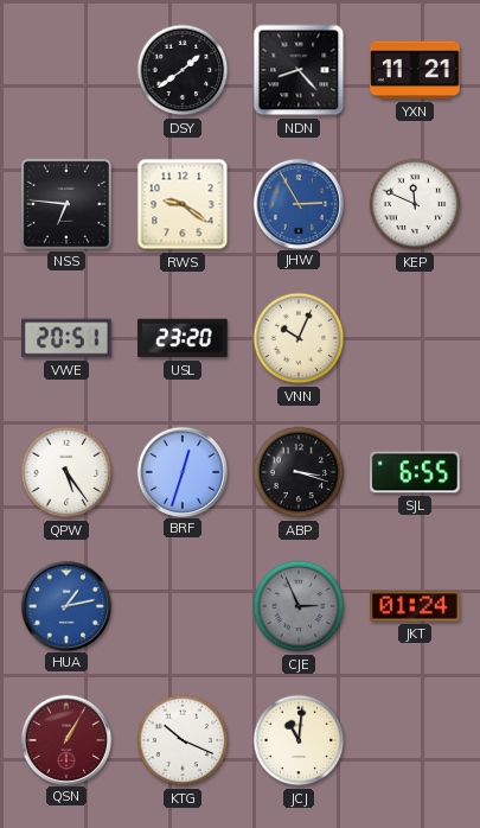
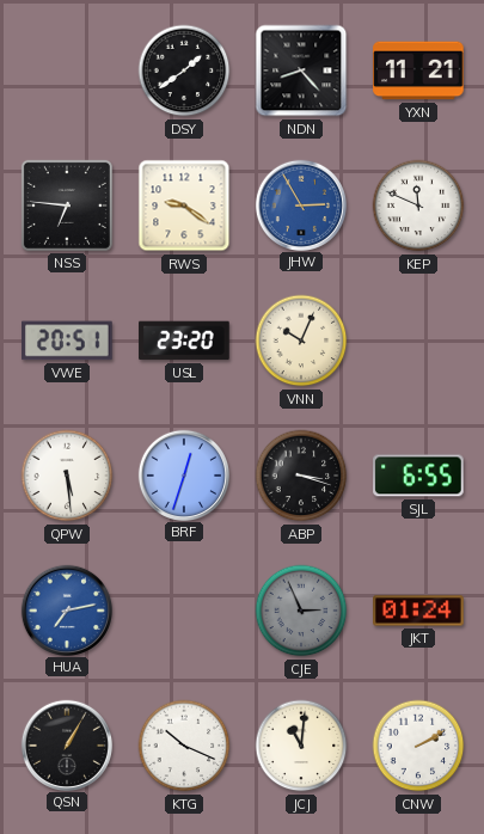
QPW: 5:24 -> 5:29 (67, 476)
HUA: 1:13 -> 7:13 (66, 609)
QSN dial: burgundy -> black (66, 744)
CNW: none -> 2:10 (418, 746)
